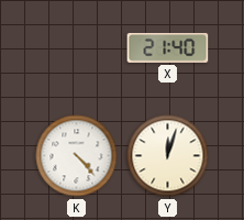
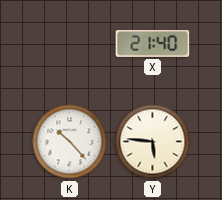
K: 4:23 -> 10:23 (70, 142)
Y: 12:03 -> 5:46 (153, 142)
